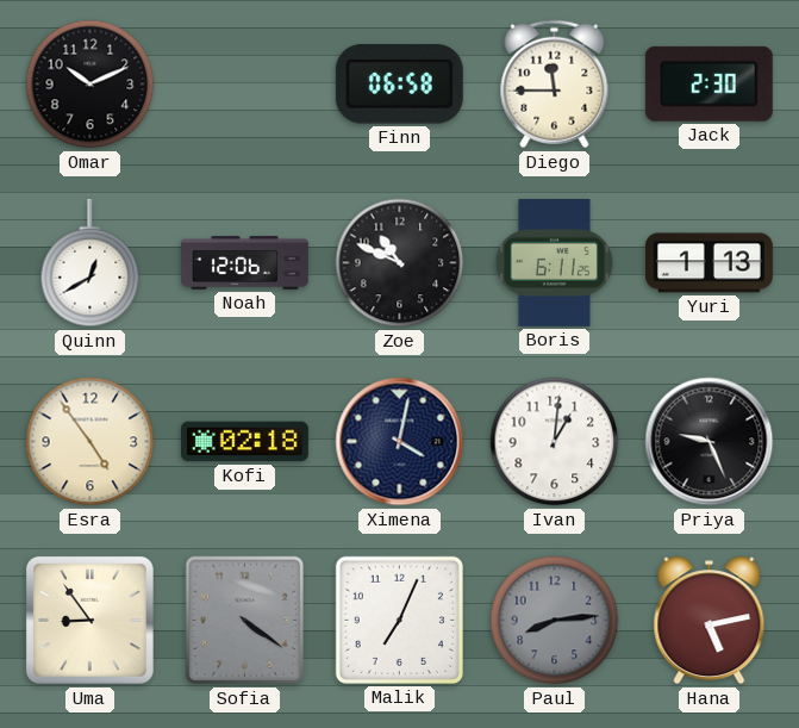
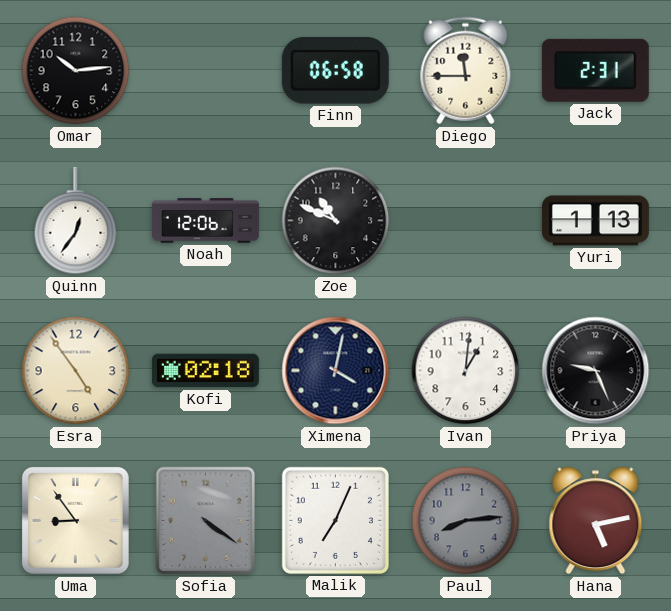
Omar: 10:11 -> 10:14 (76, 71)
Jack: 2:30 -> 2:31 (595, 70)
Quinn: 12:40 -> 12:36 (76, 221)
Boris: 6:11 -> none (554, 262)
